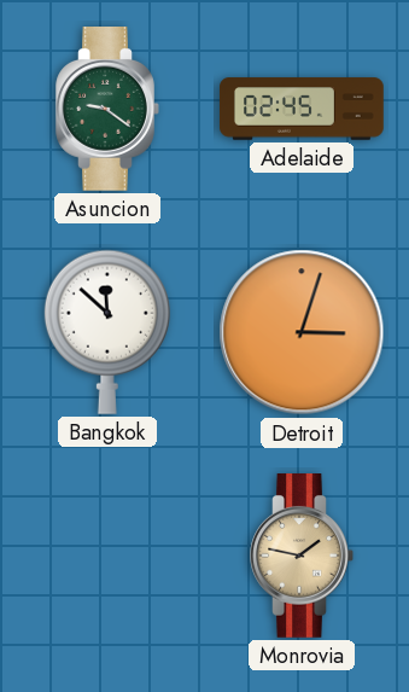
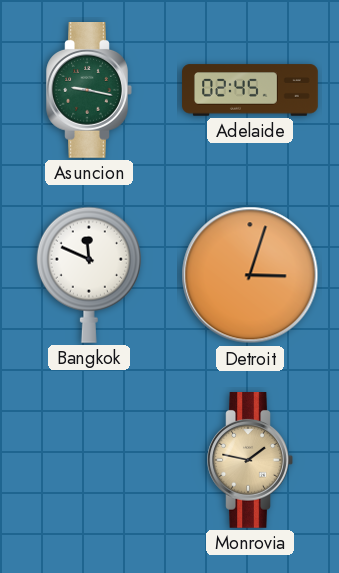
Asuncion: 9:21 -> 9:17 (89, 91)
Bangkok: 11:52 -> 11:49 (89, 275)
